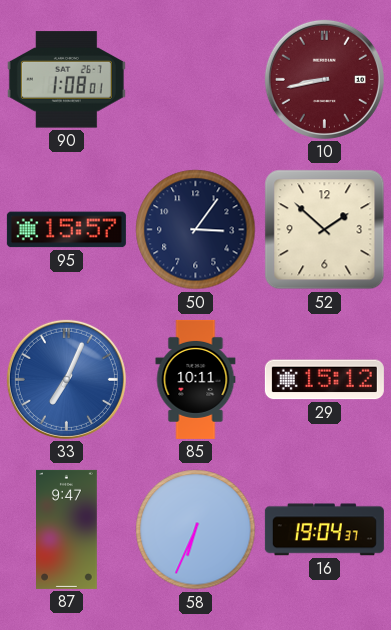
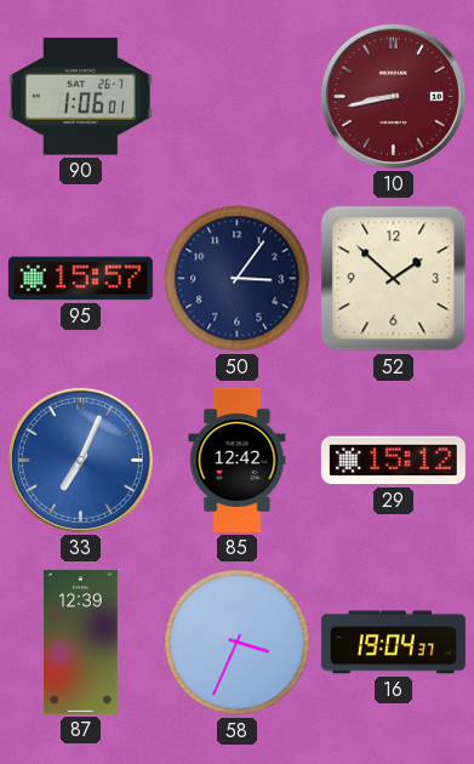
90: 1:08 -> 1:06 (80, 97)
85: 10:11 -> 12:42 (238, 460)
87: 9:47 -> 12:39 (81, 642)
58: 6:34 -> 3:34 (238, 643)
